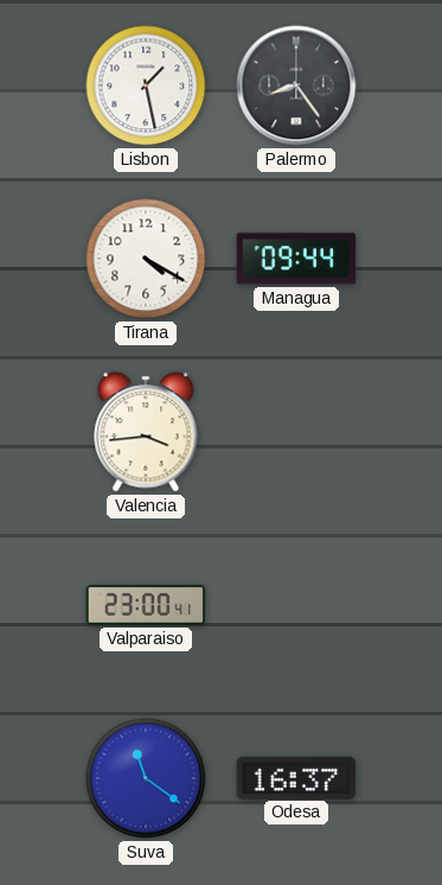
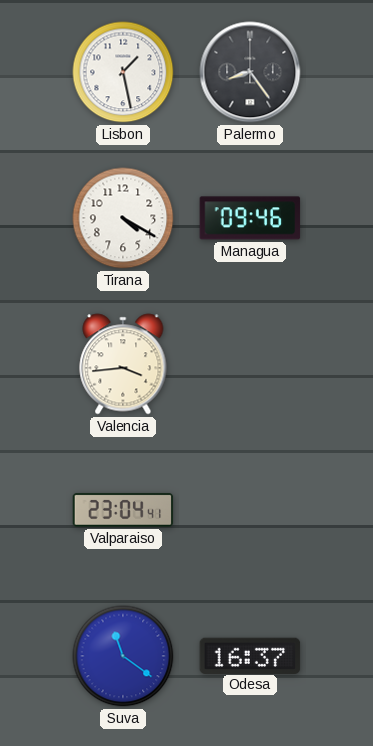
Managua: 09:44 -> 09:46 (250, 218)
Valparaiso: 23:00 -> 23:04 (123, 510)
